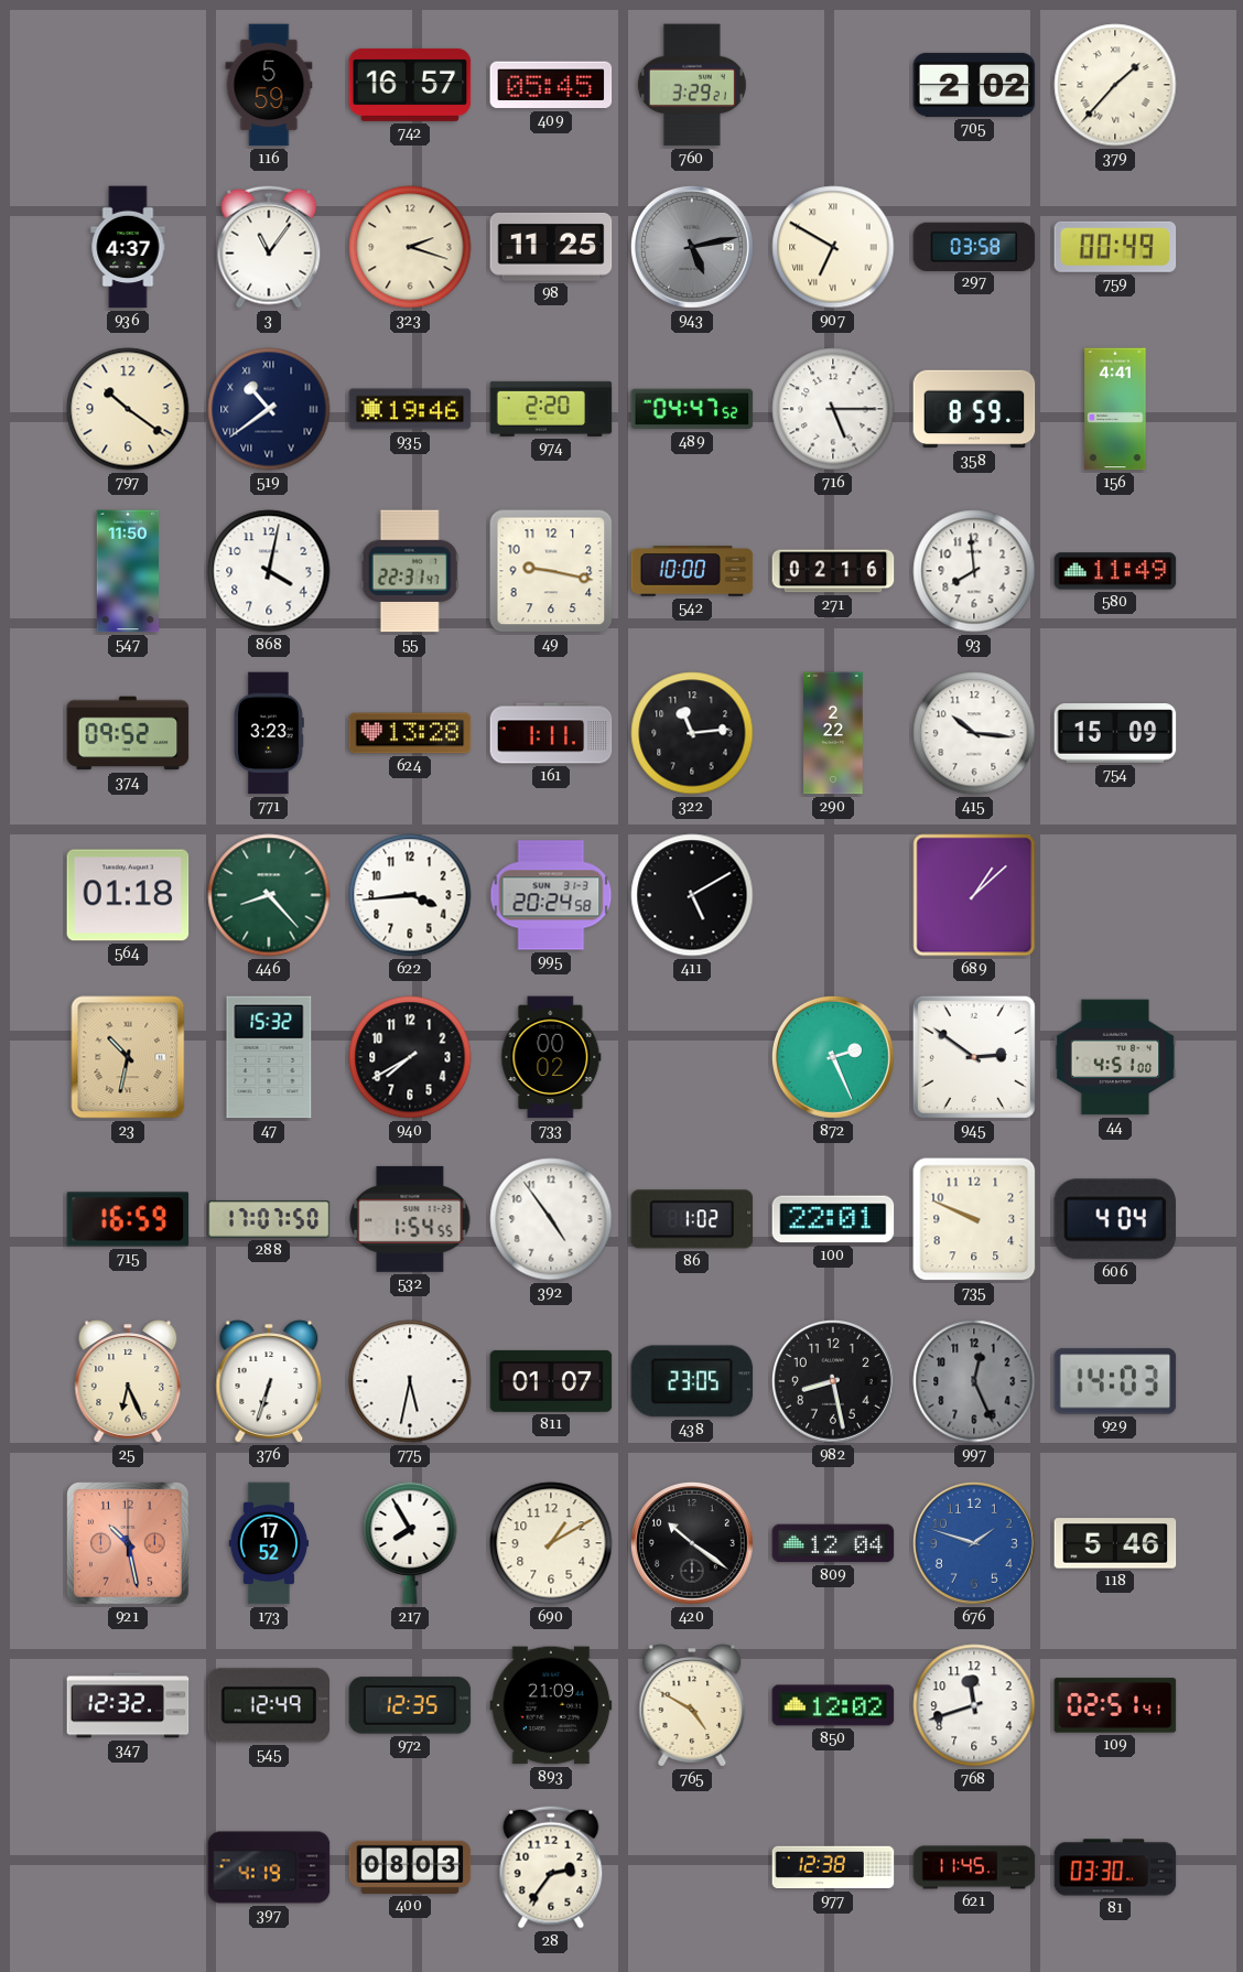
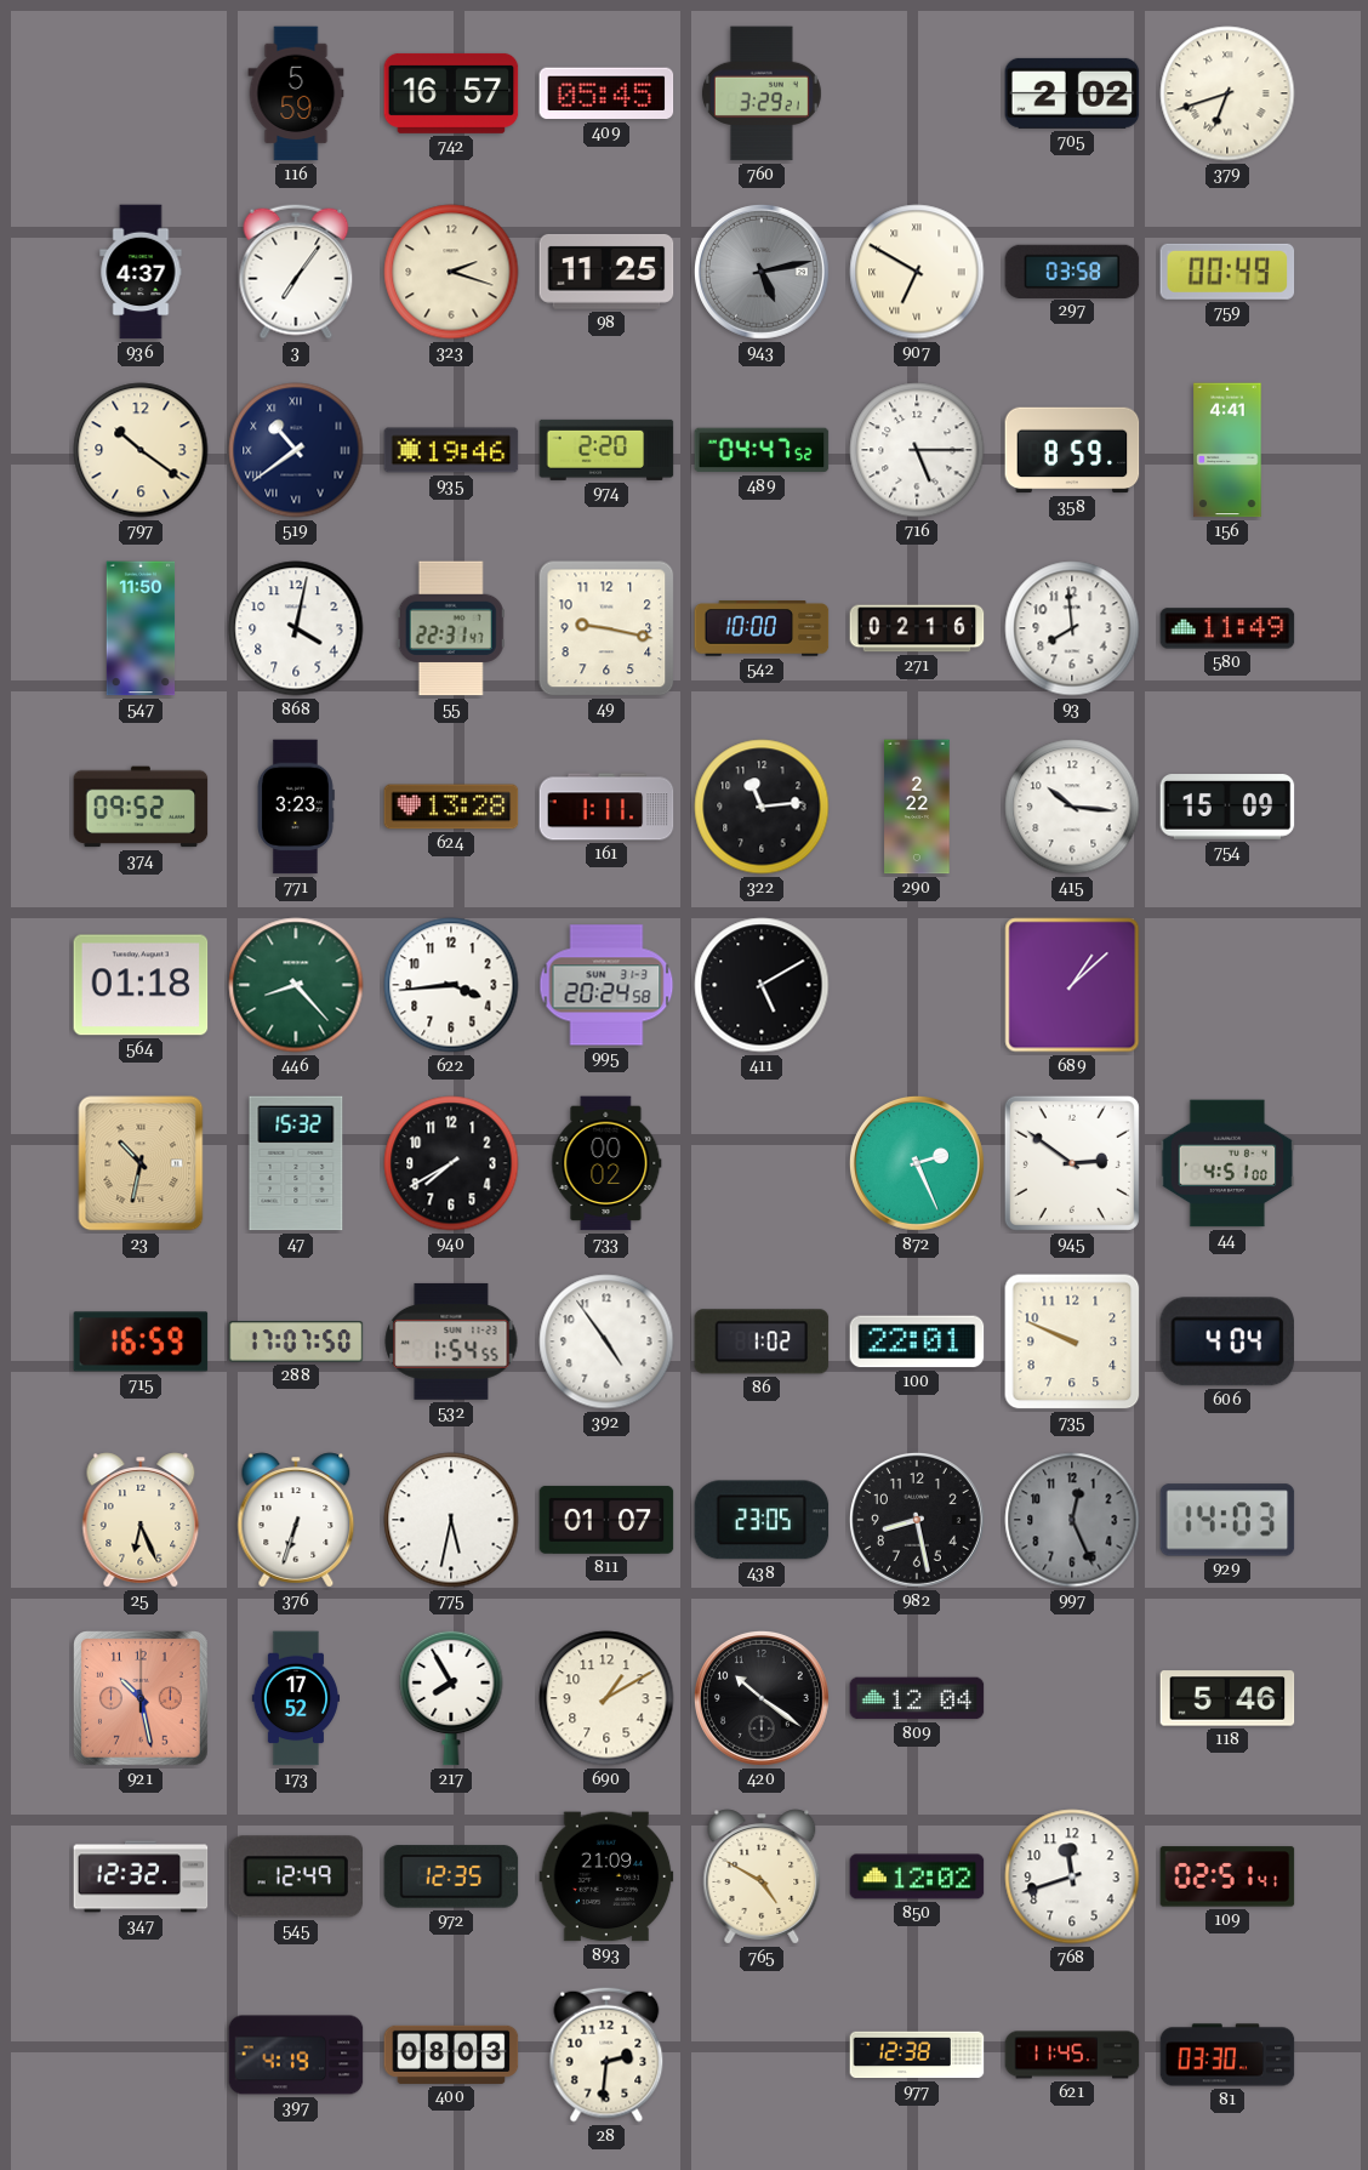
379: 1:37 -> 6:42 (1227, 93)
3: 11:06 -> 7:06 (296, 272)
676: 1:48 -> none (974, 1543)
28: 2:36 -> 2:31 (606, 2055)
